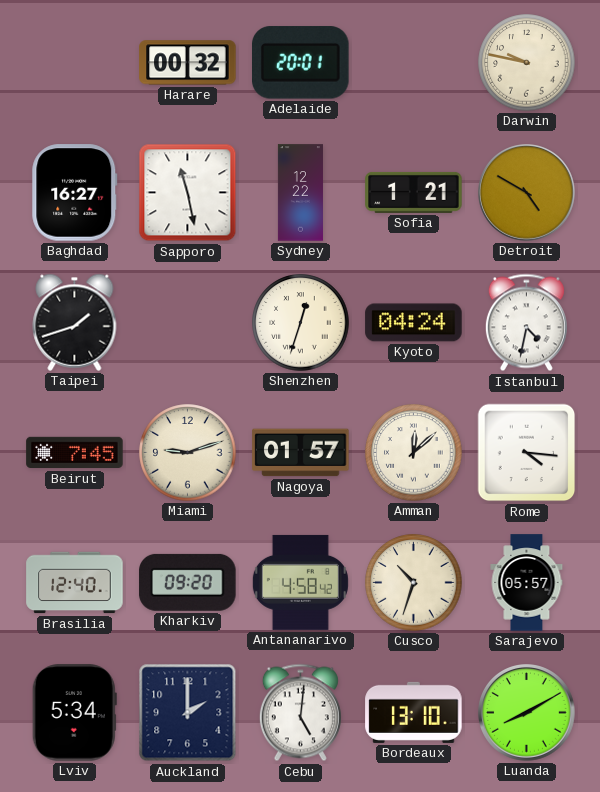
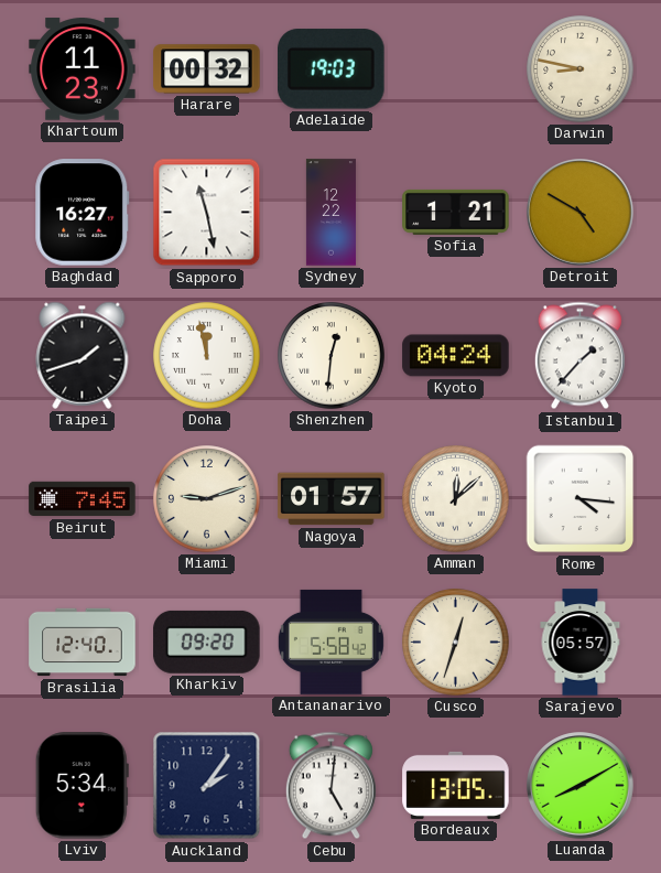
Khartoum: none -> 11:23 (83, 69)
Adelaide: 20:01 -> 19:03 (332, 69)
Darwin: 9:47 -> 8:47 (581, 69)
Doha: none -> 11:58 (207, 356)
Shenzhen: 12:33 -> 12:31 (332, 356)
Istanbul: 4:32 -> 1:37 (579, 356)
Antananarivo: 4:58 -> 5:58 (330, 642)
Cusco: 10:33 -> 12:33 (456, 643)
Auckland: 2:00 -> 2:06 (207, 786)
Bordeaux: 13:10 -> 13:05 (456, 785)
